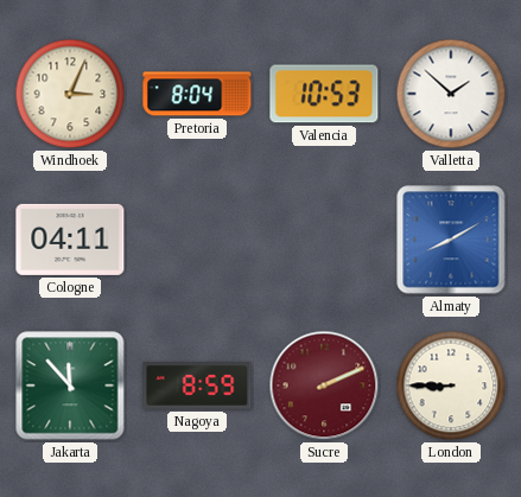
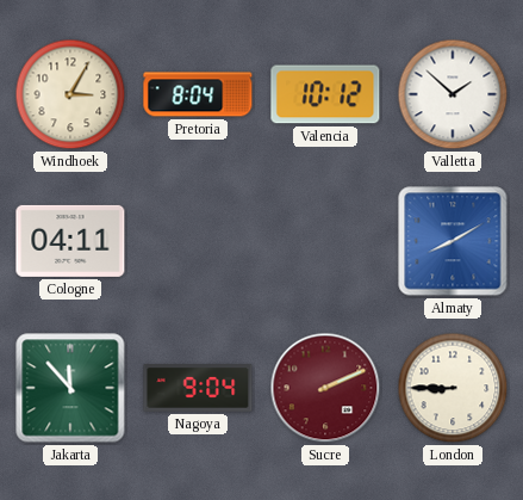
Windhoek: 3:04 -> 3:05 (70, 94)
Valencia: 10:53 -> 10:12 (325, 94)
Nagoya: 8:59 -> 9:04 (198, 389)
